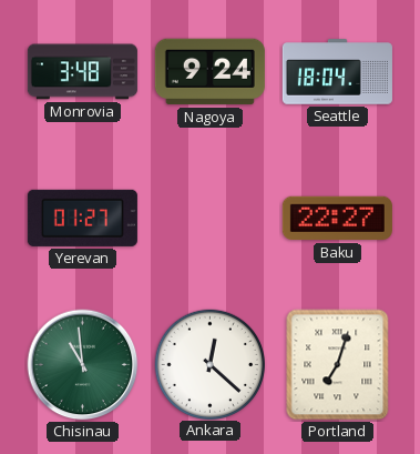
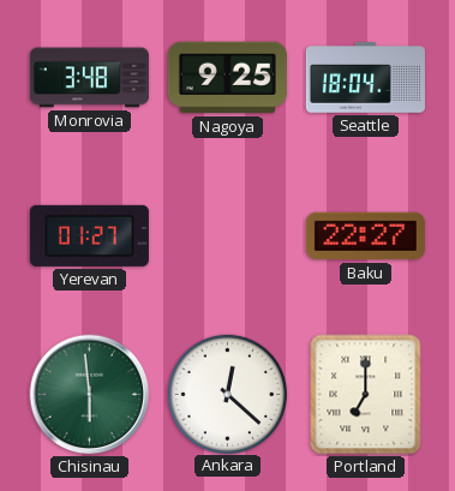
Nagoya: 9:24 -> 9:25 (227, 78)
Chisinau: 10:59 -> 5:59 (90, 395)
Portland: 7:03 -> 7:00 (366, 395)
